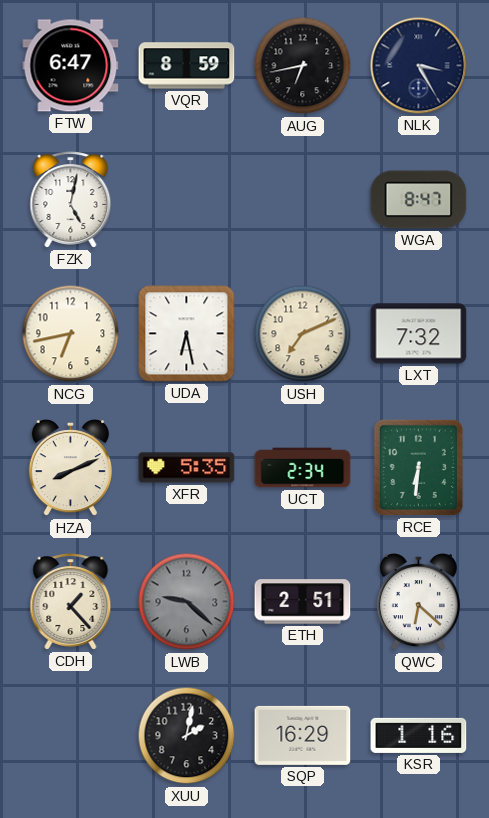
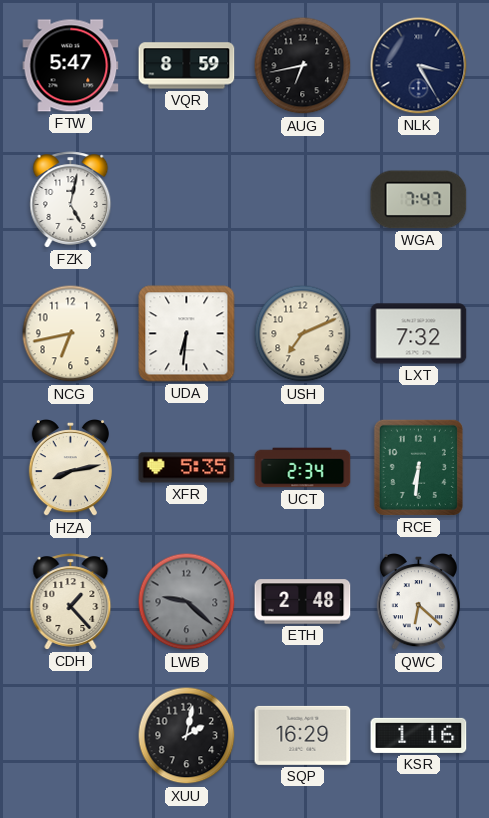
FTW: 6:47 -> 5:47 (71, 66)
WGA: 8:47 -> 7:47 (419, 200)
UDA: 6:28 -> 6:31 (187, 334)
HZA: 8:11 -> 8:13 (70, 469)
ETH: 2:51 -> 2:48 (303, 602)
